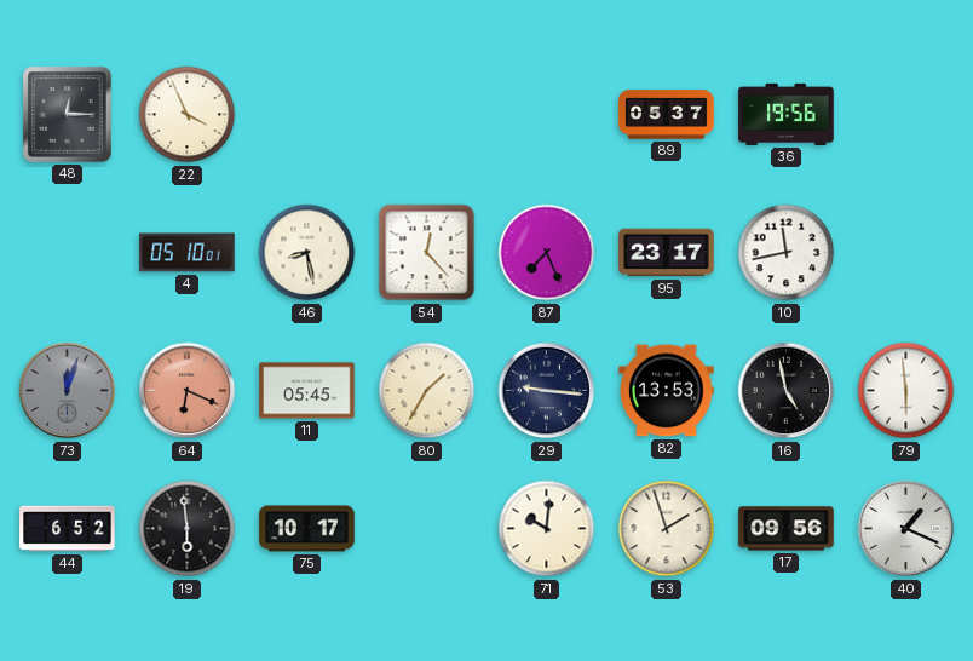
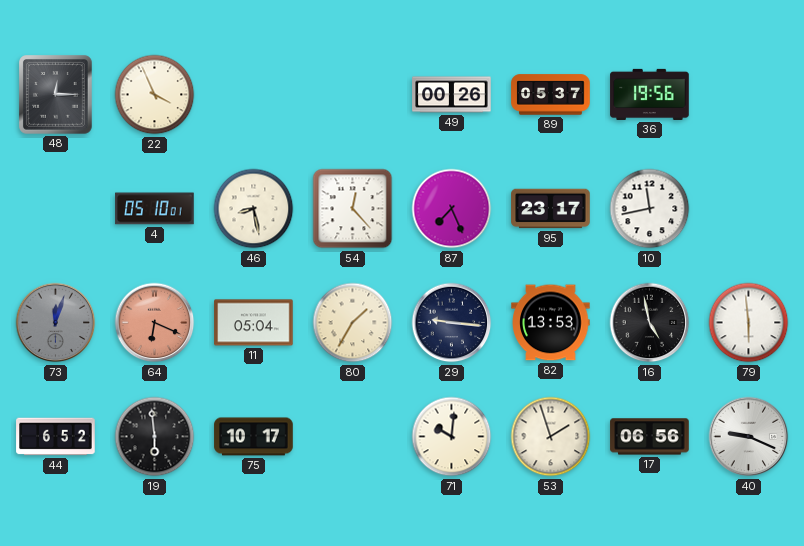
49: none -> 00:26 (452, 95)
11: 05:45 -> 05:04 (254, 323)
17: 09:56 -> 06:56 (650, 437)
40: 1:19 -> 9:19 (749, 437)
